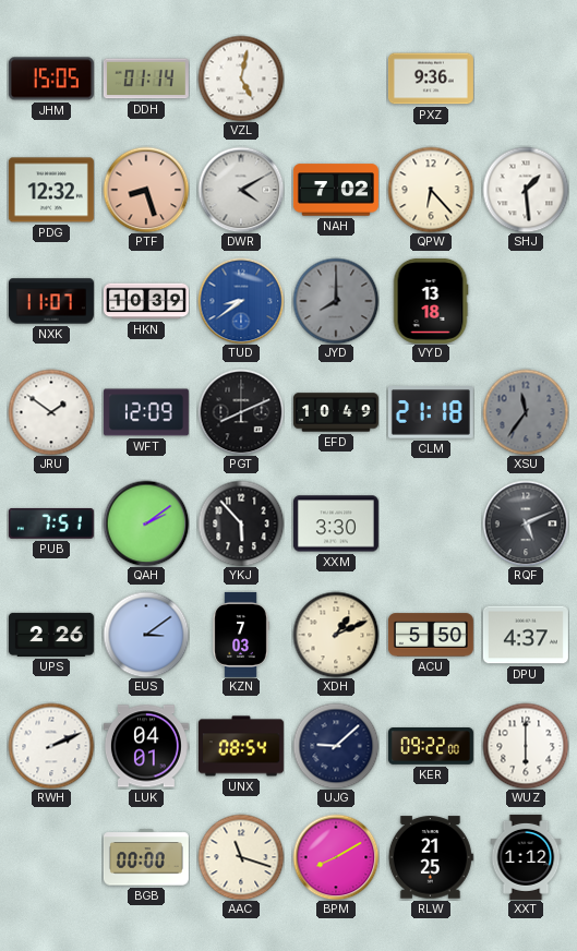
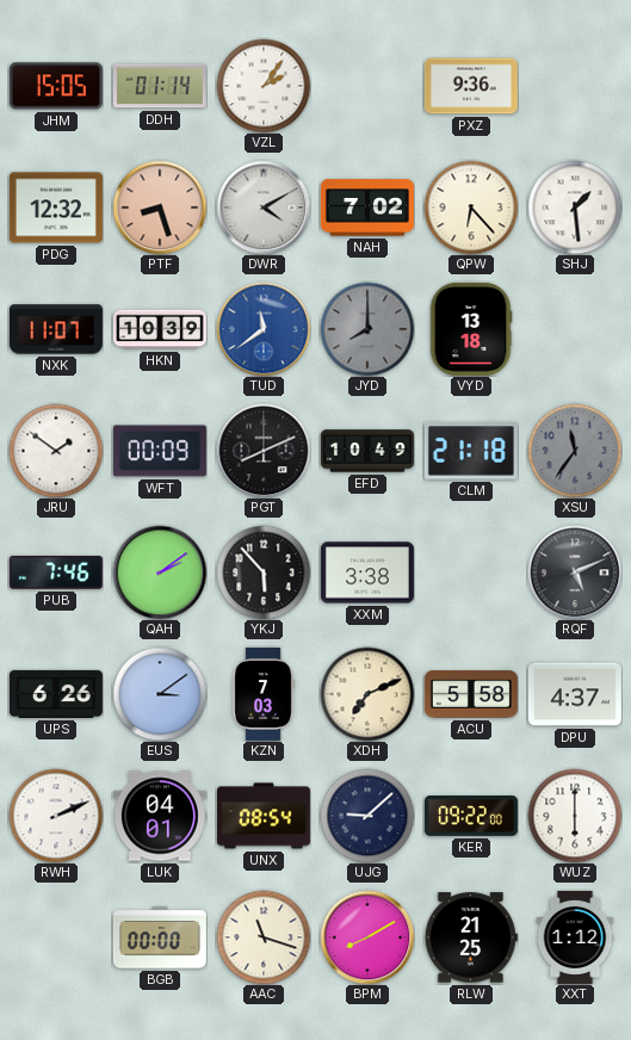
VZL: 5:02 -> 2:06 (264, 86)
TUD: 8:39 -> 11:39 (264, 329)
WFT: 12:09 -> 00:09 (160, 451)
PUB: 7:51 -> 7:46 (56, 572)
XXM: 3:30 -> 3:38 (367, 572)
UPS: 2:26 -> 6:26 (56, 694)
XDH: 1:11 -> 7:11 (367, 694)
ACU: 5:50 -> 5:58 (471, 694)
